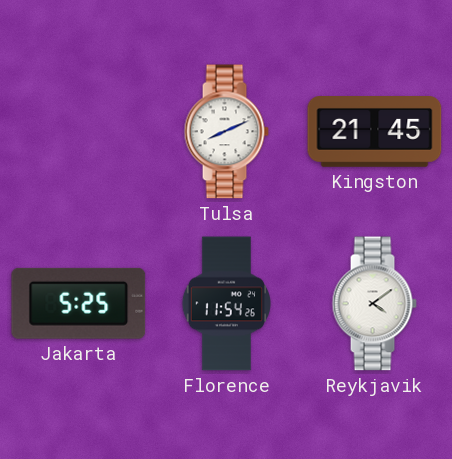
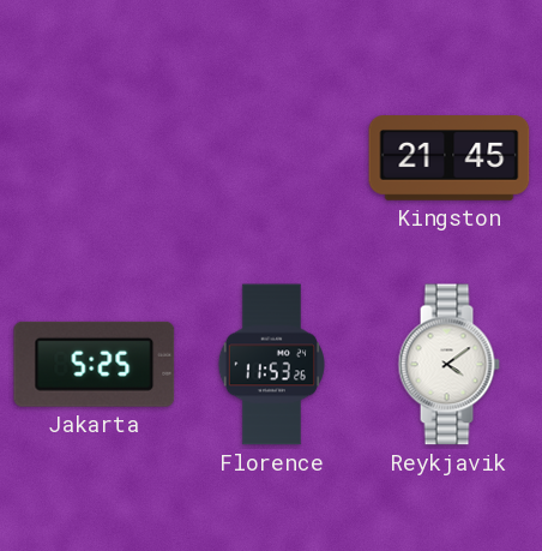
Tulsa: 8:11 -> none (226, 132)
Florence: 11:54 -> 11:53 (271, 365)
